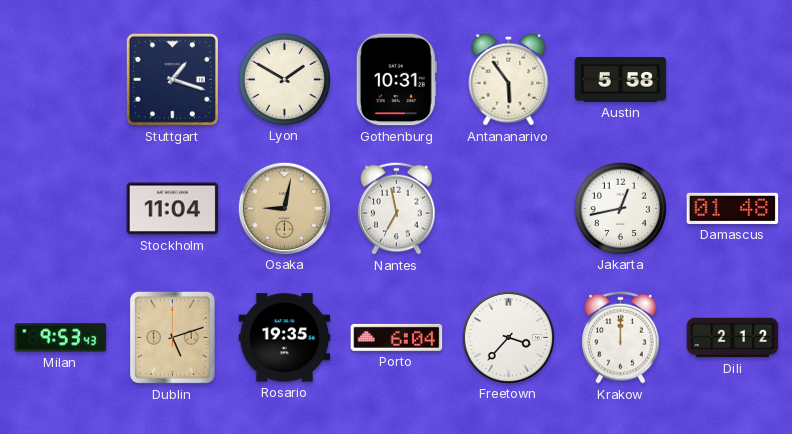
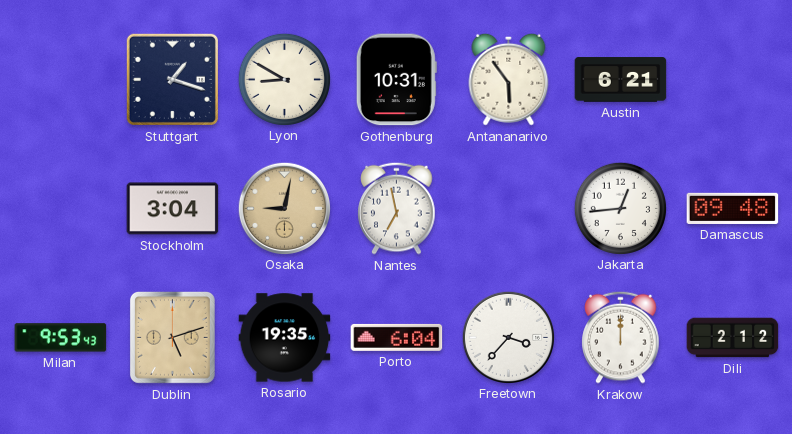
Lyon: 1:50 -> 8:50 (284, 79)
Austin: 5:58 -> 6:21 (621, 80)
Stockholm: 11:04 -> 3:04 (173, 209)
Jakarta: 12:43 -> 12:44 (620, 208)
Damascus: 01:48 -> 09:48 (733, 208)
